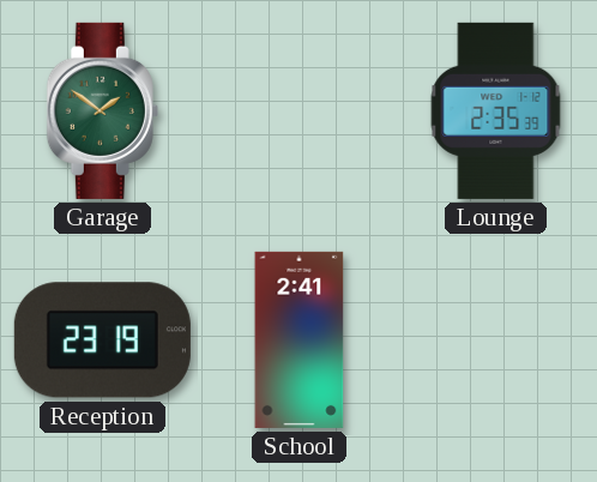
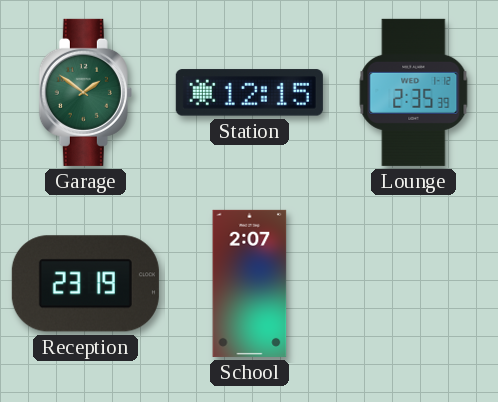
Station: none -> 12:15 (249, 93)
School: 2:41 -> 2:07 (250, 283)
